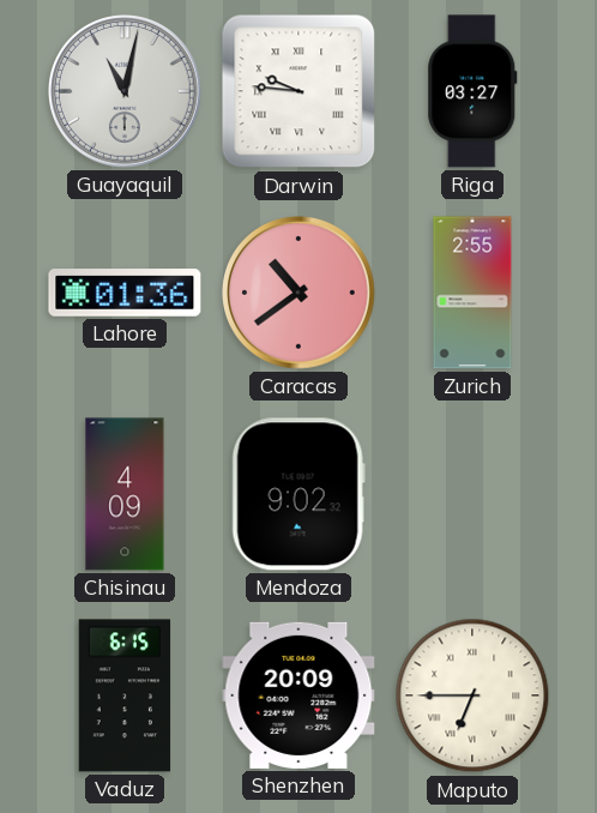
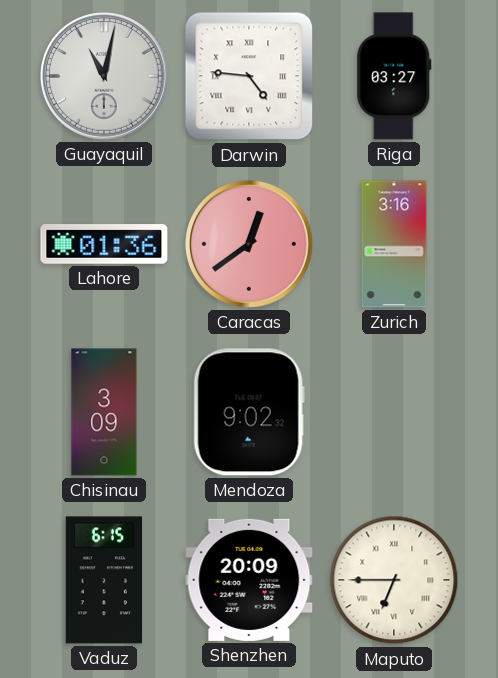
Darwin: 9:46 -> 4:46 (249, 76)
Caracas: 10:39 -> 12:39 (250, 245)
Zurich: 2:55 -> 3:16 (394, 244)
Chisinau: 4:09 -> 3:09 (104, 412)
